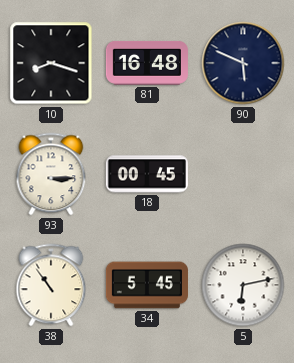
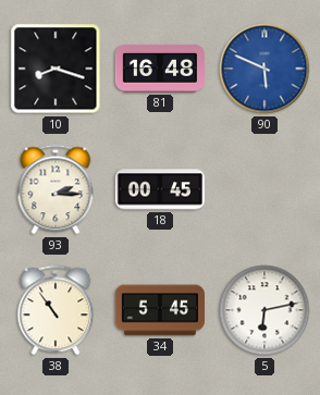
90 dial: navy -> blue (264, 69)
93: 3:15 -> 2:15 (56, 189)
